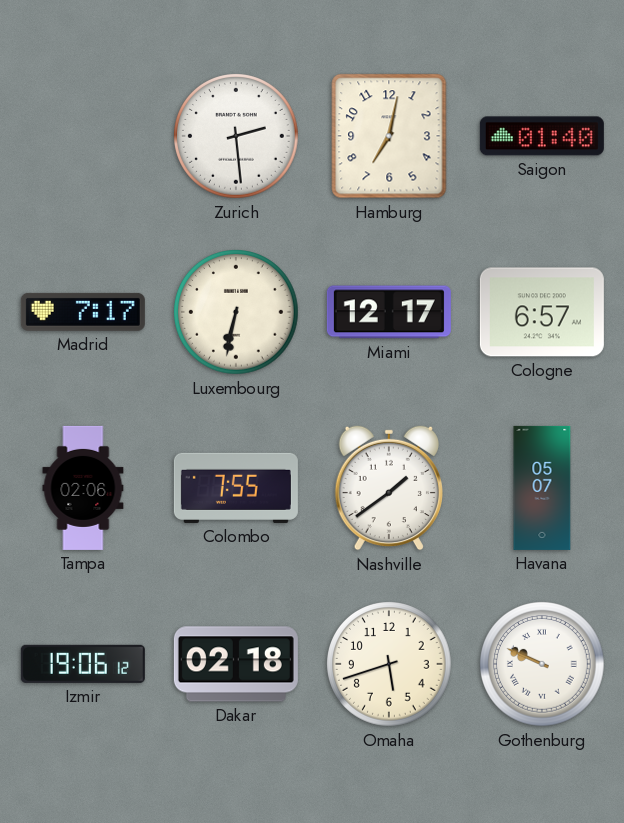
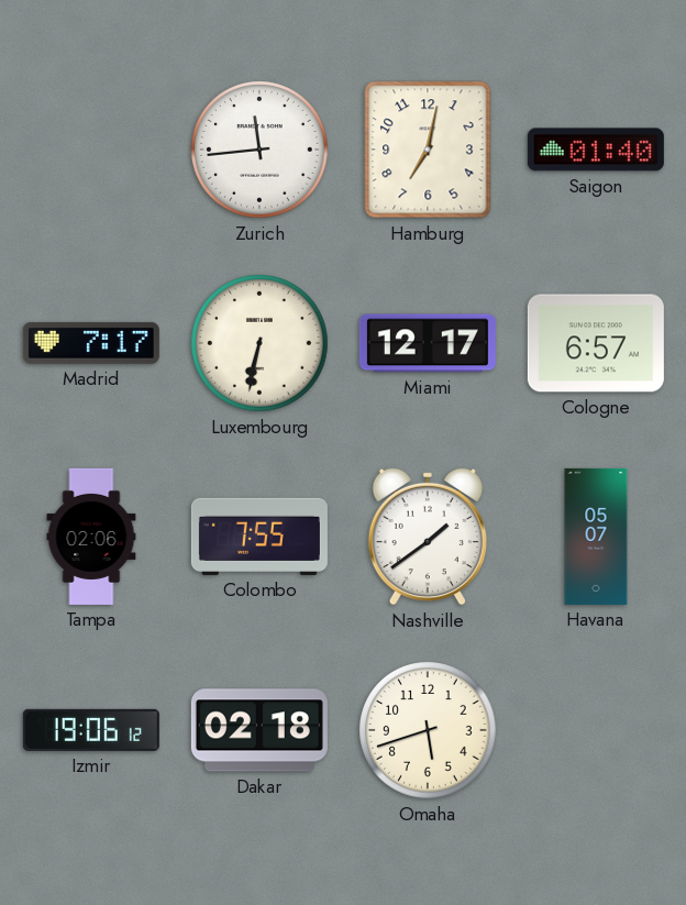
Zurich: 2:29 -> 11:44 (261, 151)
Gothenburg: 9:49 -> none (543, 665)
